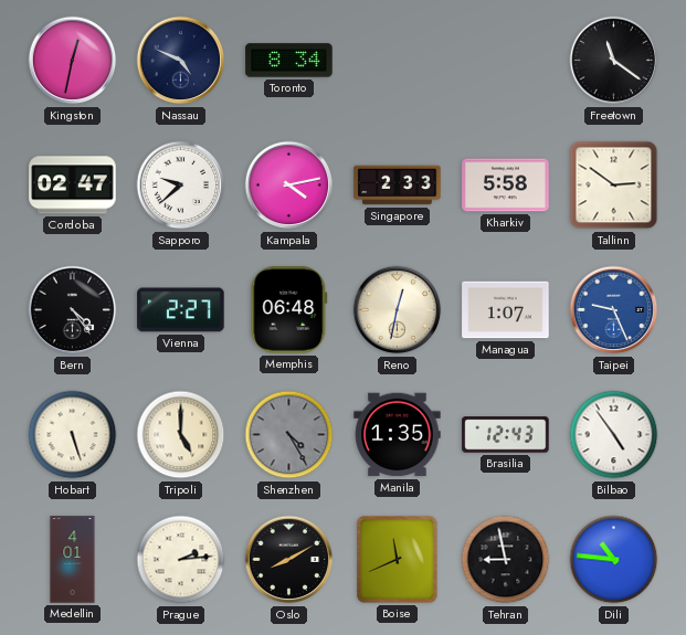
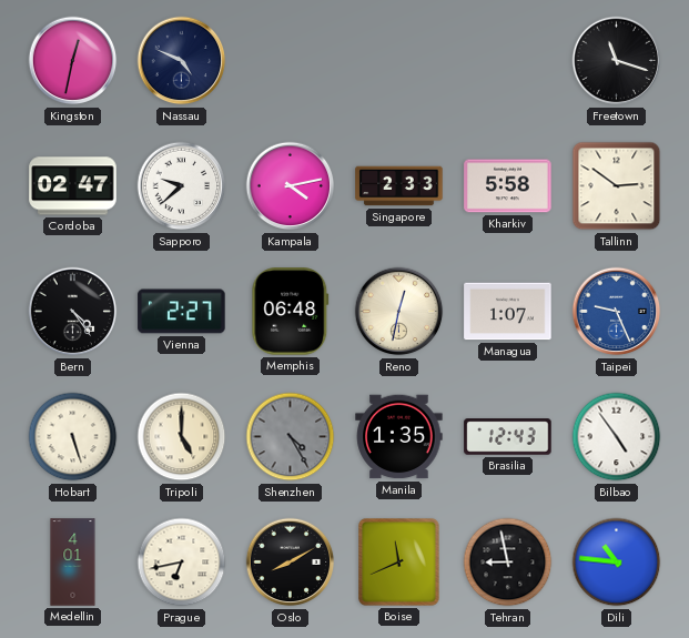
Toronto: 8:34 -> none (289, 61)
Freetown: 11:21 -> 11:18 (617, 61)
Prague: 2:14 -> 6:43 (182, 563)
